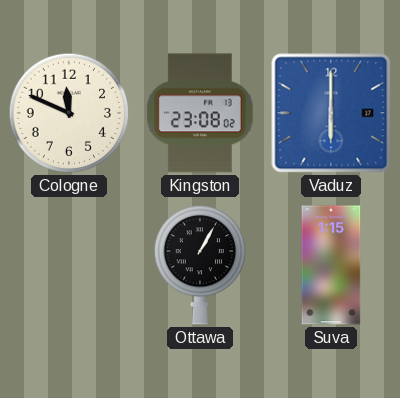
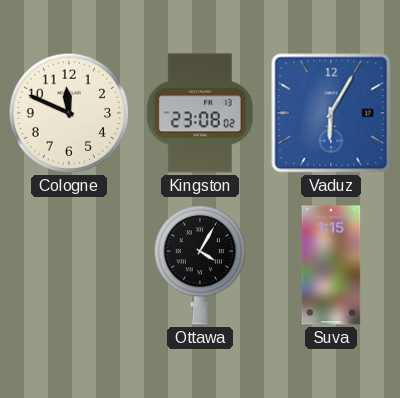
Vaduz: 6:00 -> 6:05 (331, 113)
Ottawa: 1:05 -> 4:05 (199, 265)
